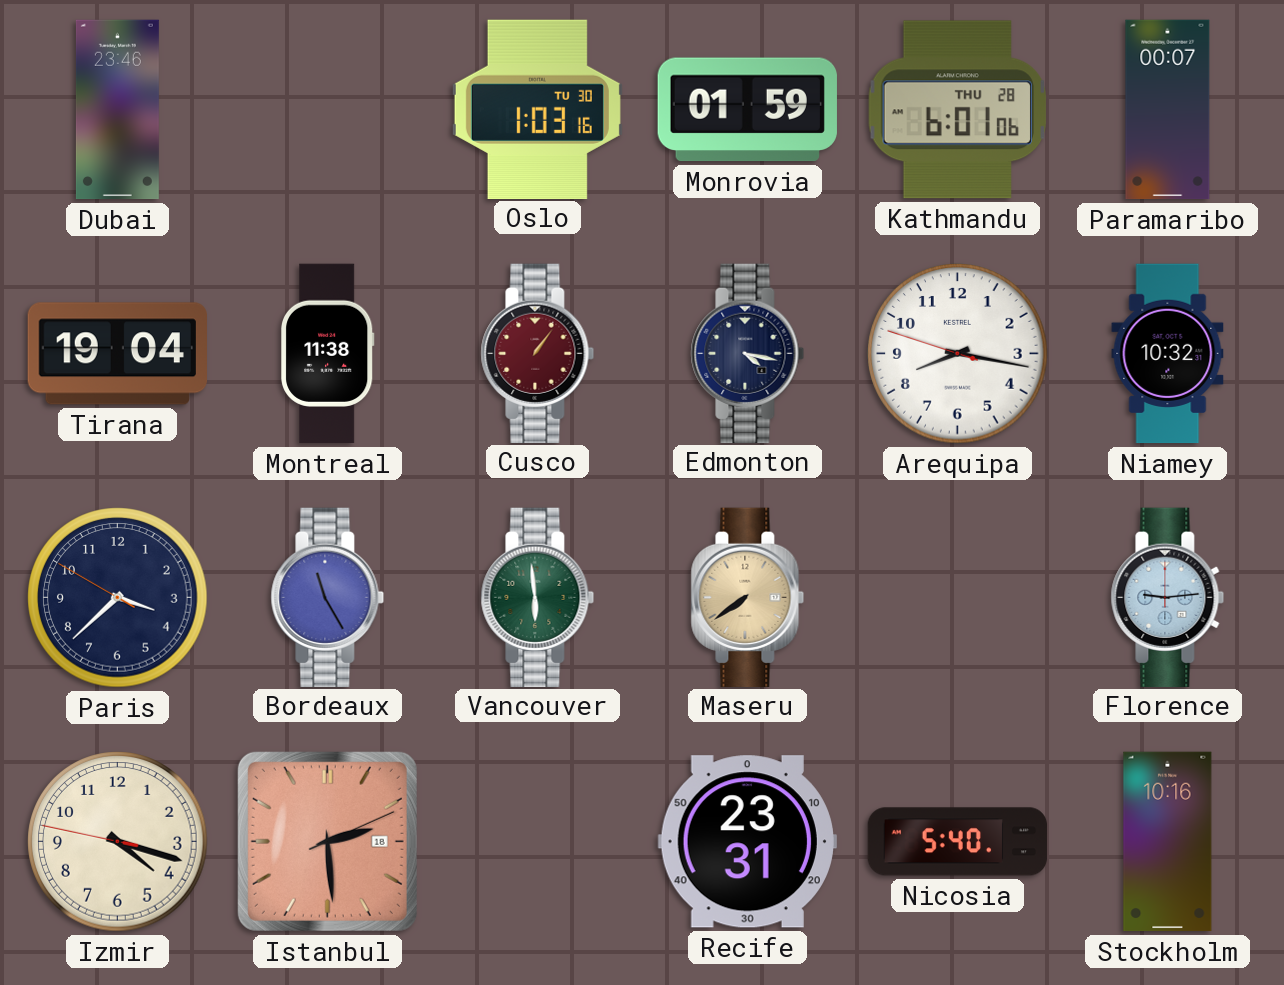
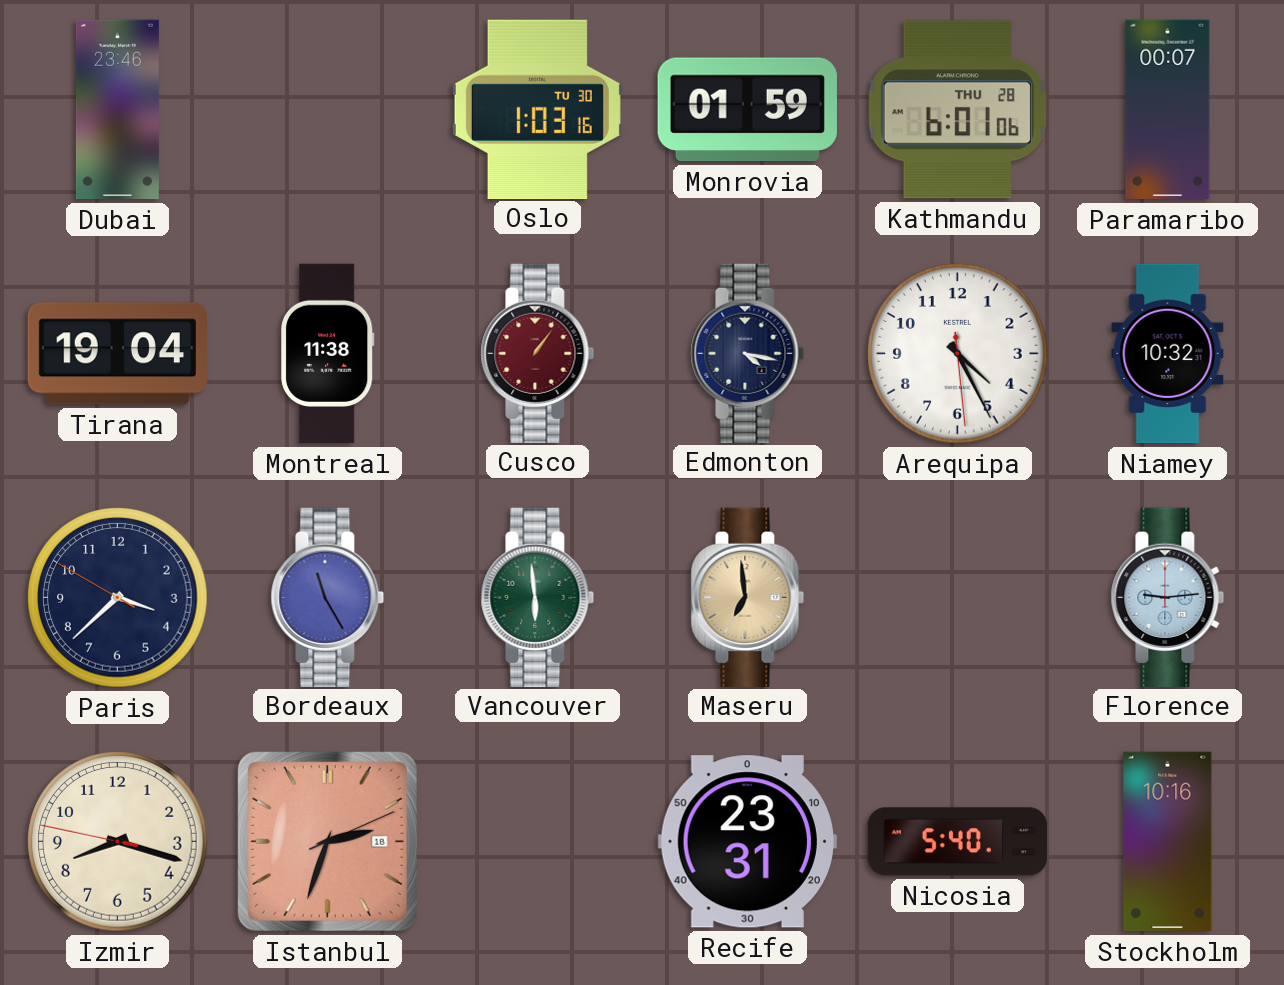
Arequipa: 8:16 -> 4:25 (958, 354)
Maseru: 7:39 -> 6:59 (748, 597)
Izmir: 4:17 -> 8:17 (118, 842)
Istanbul: 2:29 -> 2:33 (327, 841)
